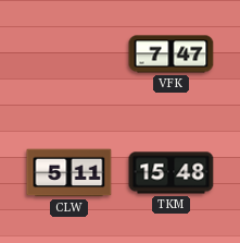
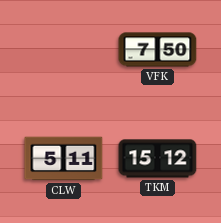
VFK: 7:47 -> 7:50 (158, 50)
TKM: 15:48 -> 15:12 (158, 159)
